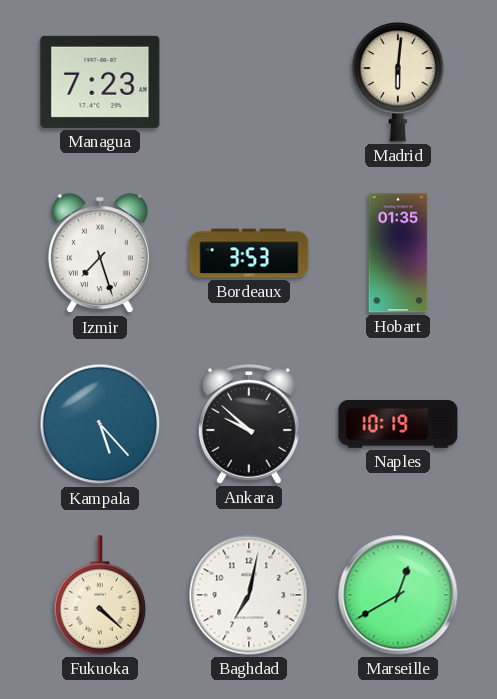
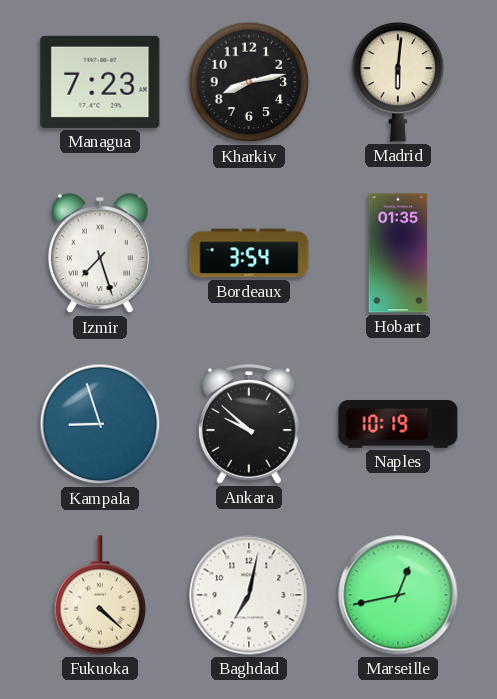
Kharkiv: none -> 8:13 (249, 82)
Bordeaux: 3:53 -> 3:54 (249, 253)
Kampala: 5:23 -> 8:57 (100, 424)
Marseille: 12:40 -> 12:43 (398, 595)
